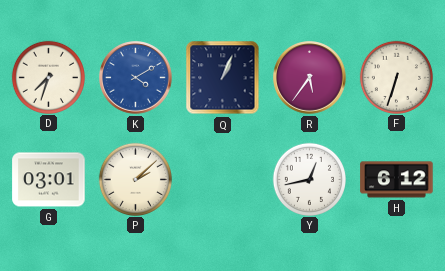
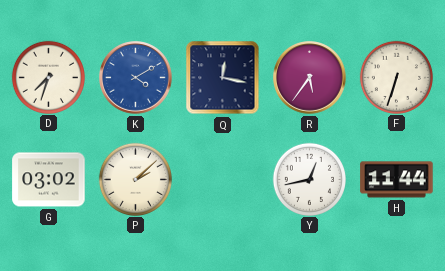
Q: 1:04 -> 12:17 (223, 78)
G: 03:01 -> 03:02 (49, 180)
H: 6:12 -> 11:44 (397, 180)
